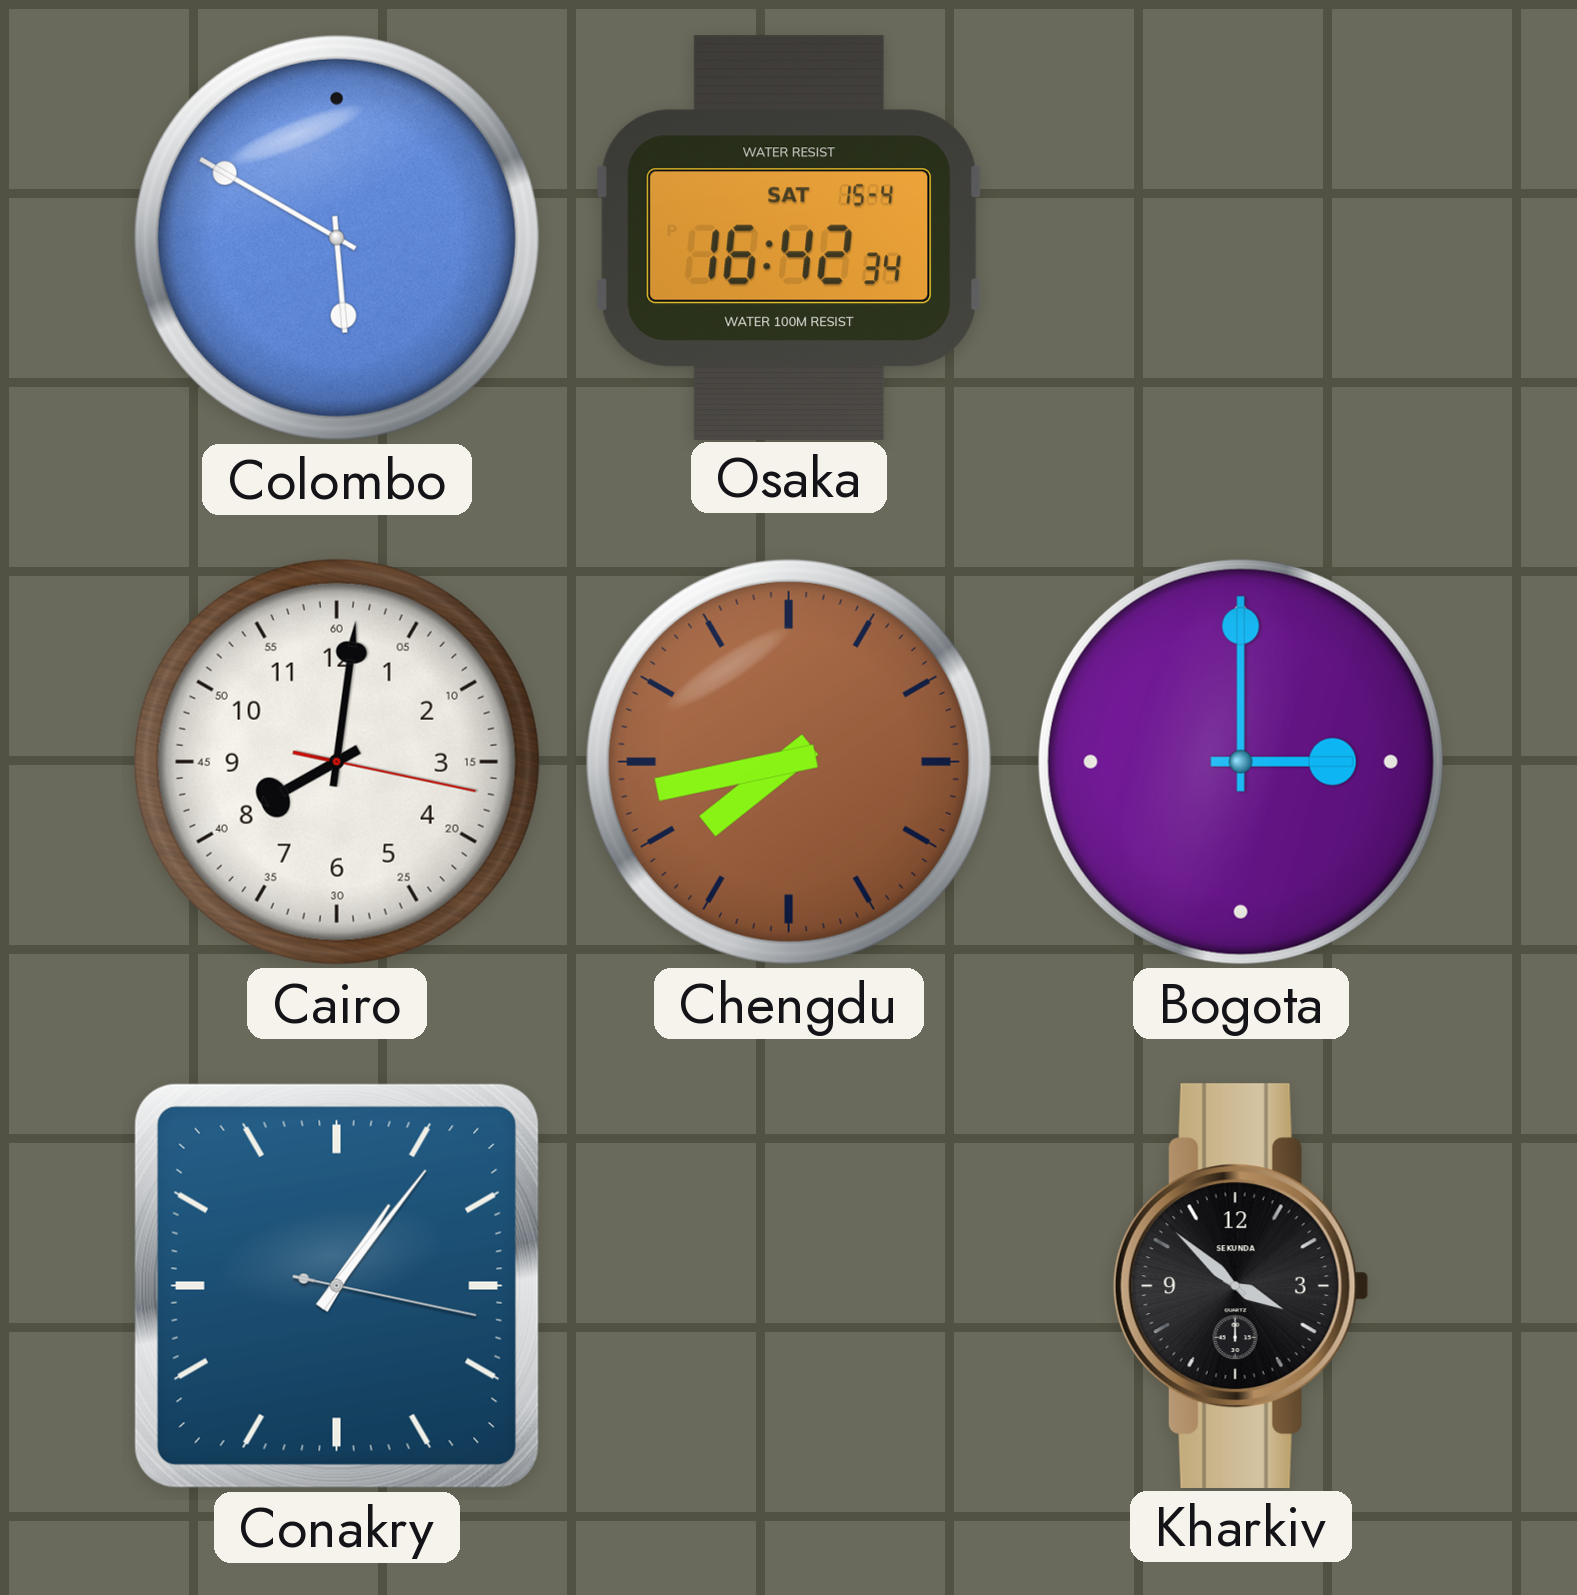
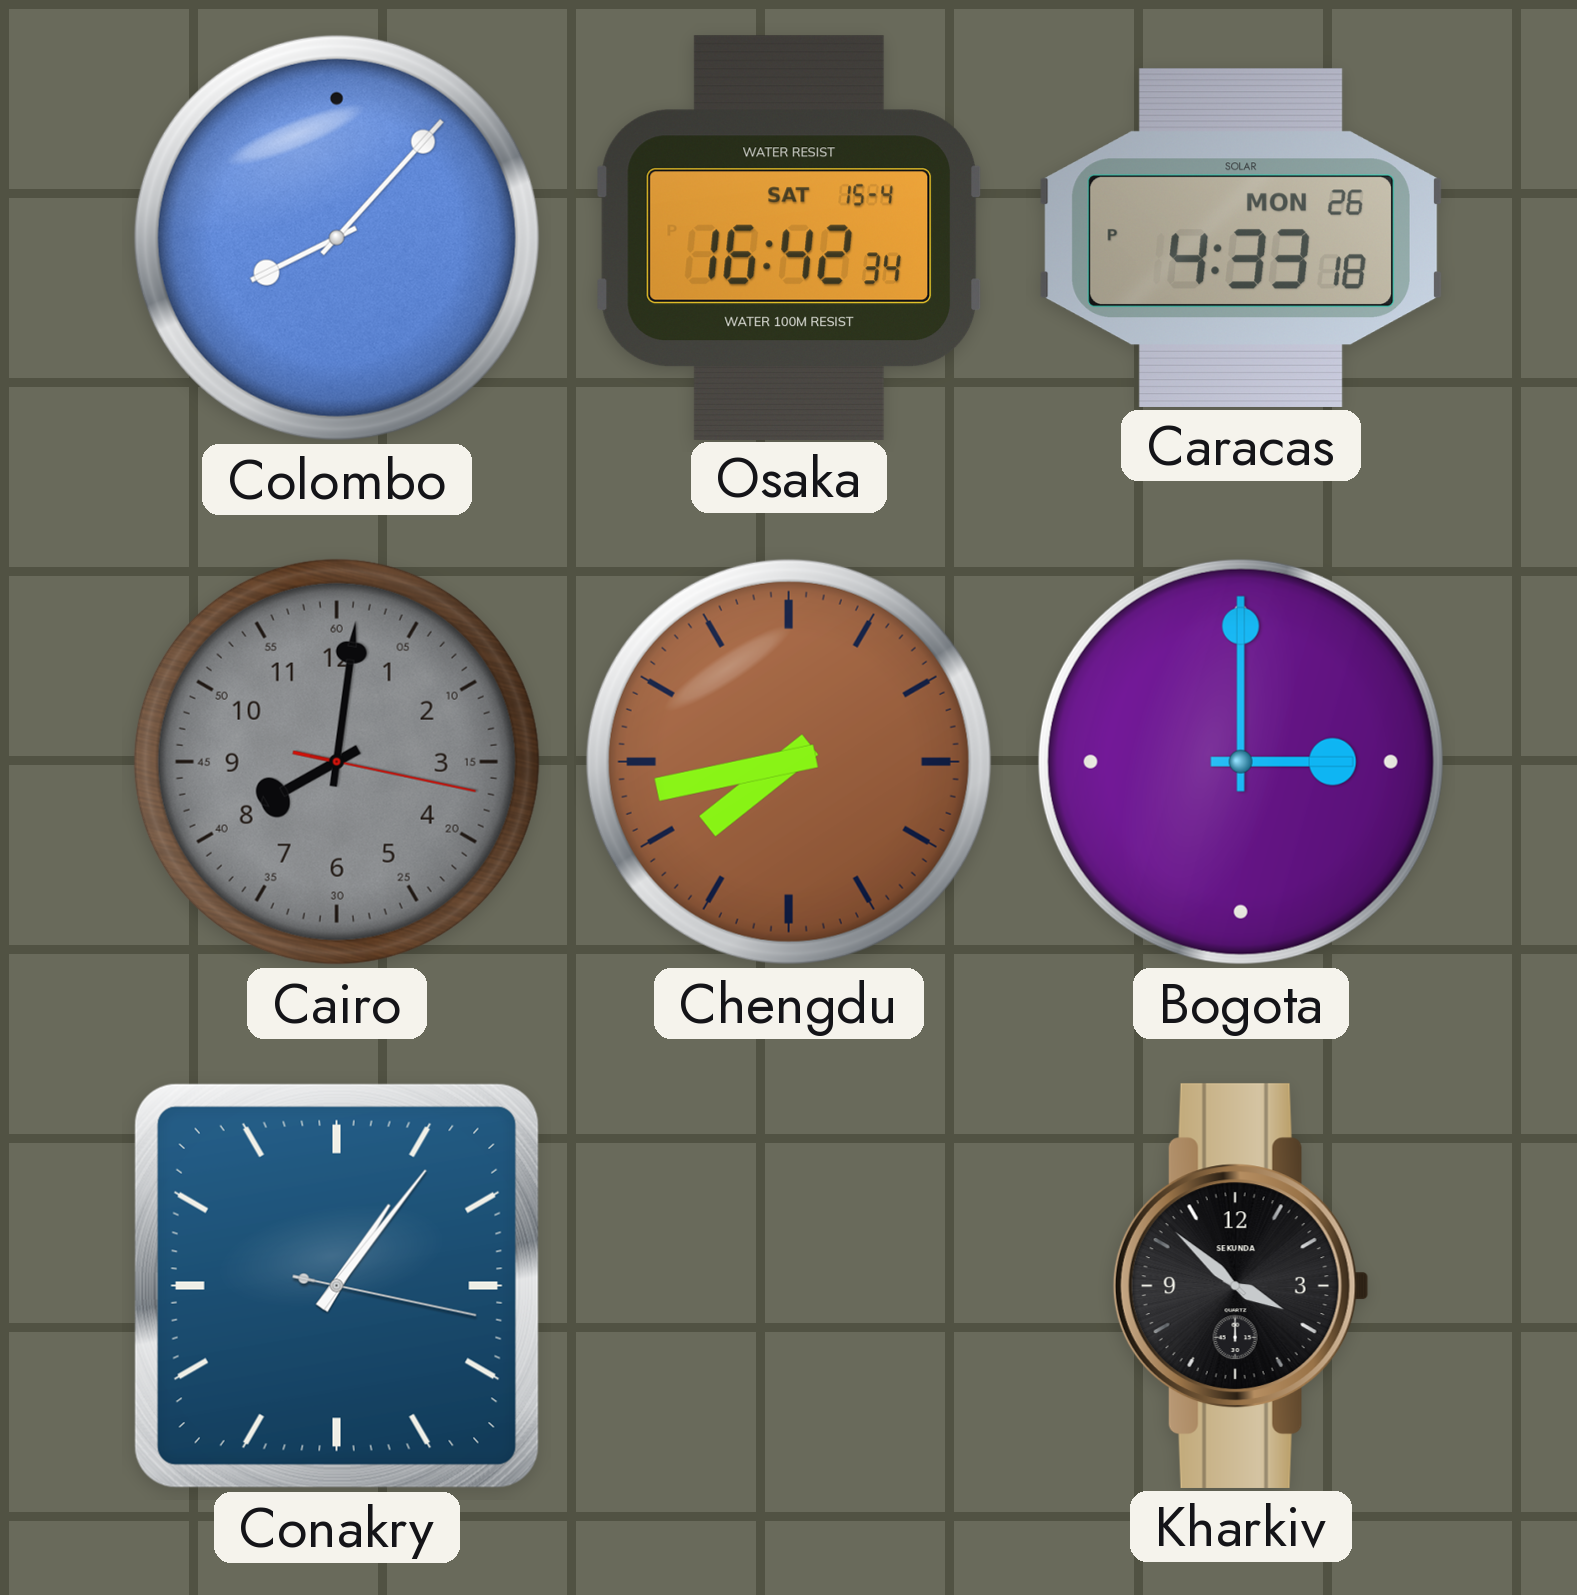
Colombo: 5:50 -> 8:07 (337, 238)
Caracas: none -> 4:33 (1241, 238)
Cairo dial: white -> grey (337, 762)
